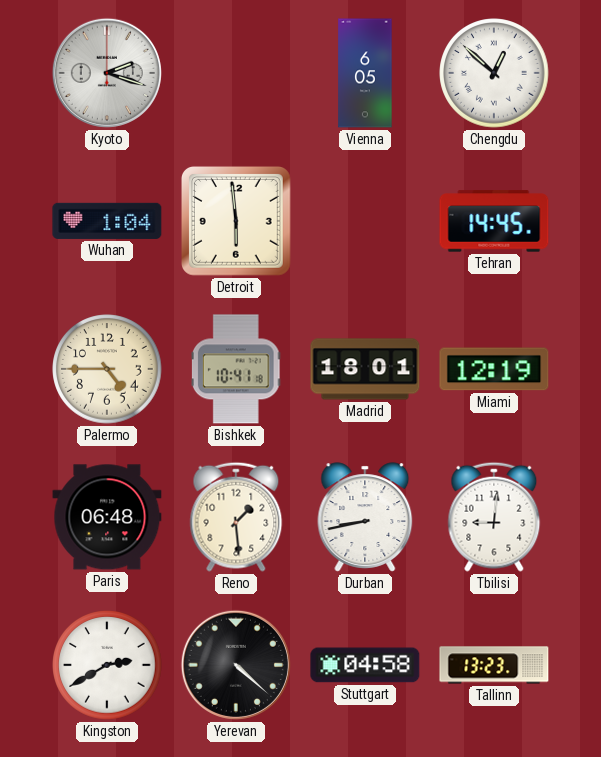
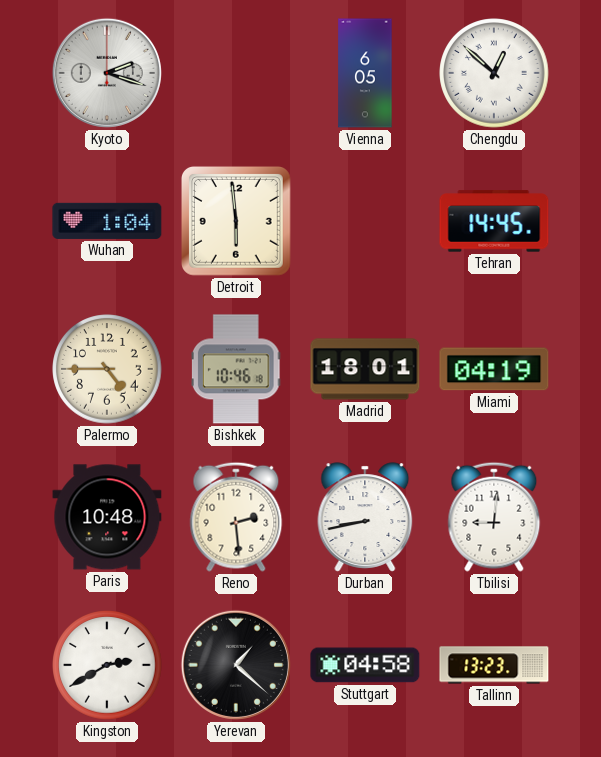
Bishkek: 10:41 -> 10:46 (236, 369)
Miami: 12:19 -> 04:19 (494, 369)
Paris: 06:48 -> 10:48 (107, 517)
Reno: 1:29 -> 2:29 (236, 517)
Yerevan: 4:22 -> 1:22 (236, 665)
